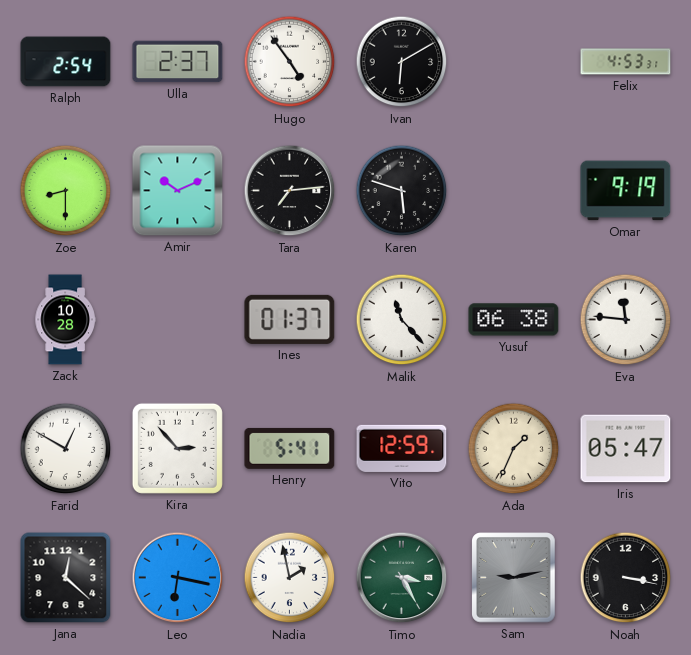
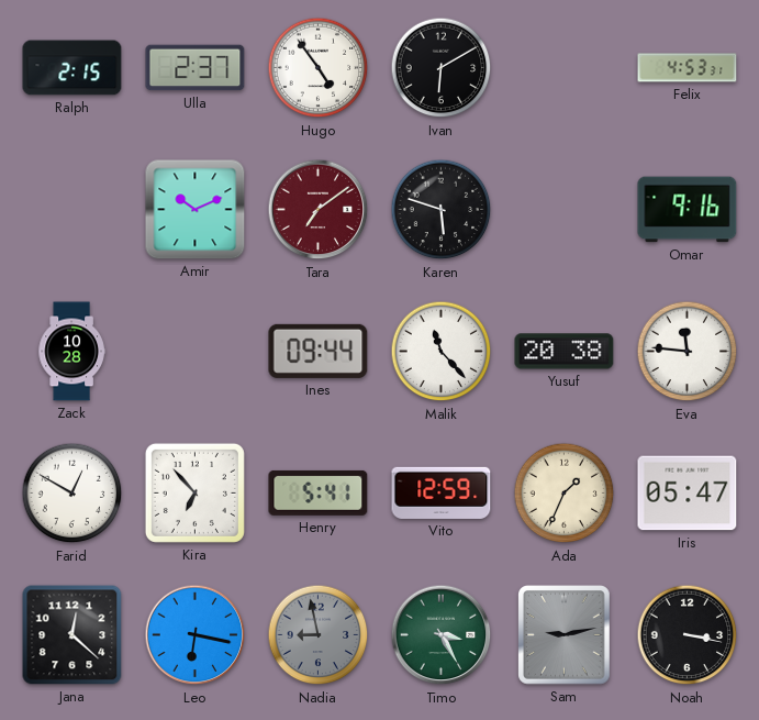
Ralph: 2:54 -> 2:15 (72, 68)
Zoe: 8:30 -> none (66, 191)
Tara: 7:14 -> 7:09 (319, 210)
Tara dial: black -> burgundy (319, 210)
Omar: 9:19 -> 9:16 (688, 210)
Ines: 01:37 -> 09:44 (319, 351)
Yusuf: 06:38 -> 20:38 (565, 352)
Kira: 2:53 -> 6:53 (194, 492)
Nadia: 1:58 -> 8:58 (319, 635)
Nadia dial: white -> grey (319, 635)
